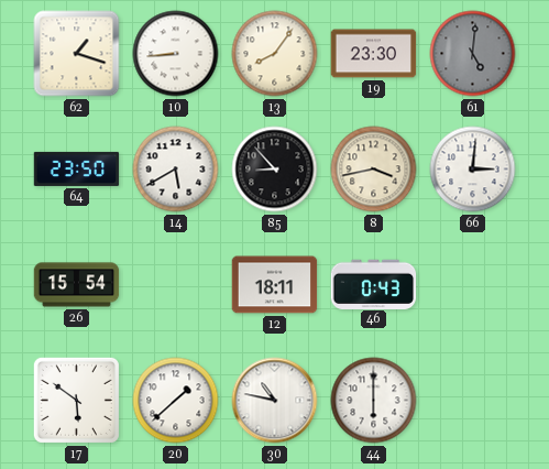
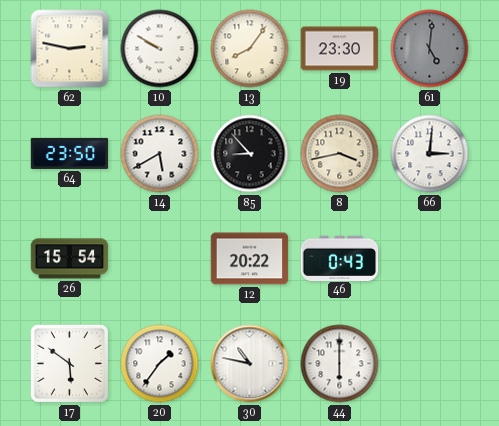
62: 1:18 -> 2:47 (70, 49)
10: 8:44 -> 9:50 (160, 49)
12: 18:11 -> 20:22 (250, 259)
20: 1:38 -> 1:36 (160, 364)
